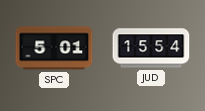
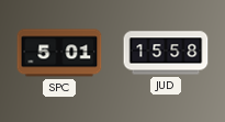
JUD: 15:54 -> 15:58 (166, 53)
